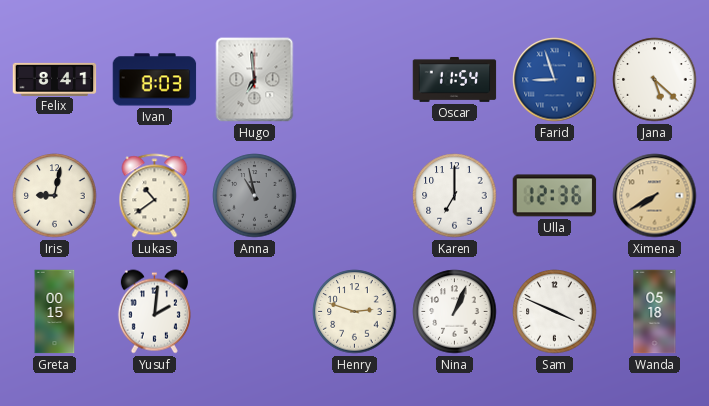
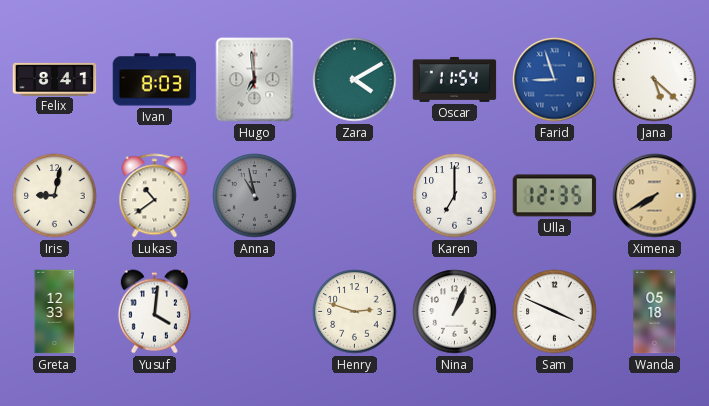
Zara: none -> 4:10 (355, 80)
Ulla: 12:36 -> 12:35 (555, 196)
Greta: 00:15 -> 12:33 (55, 312)
Yusuf: 2:01 -> 4:01 (154, 312)
